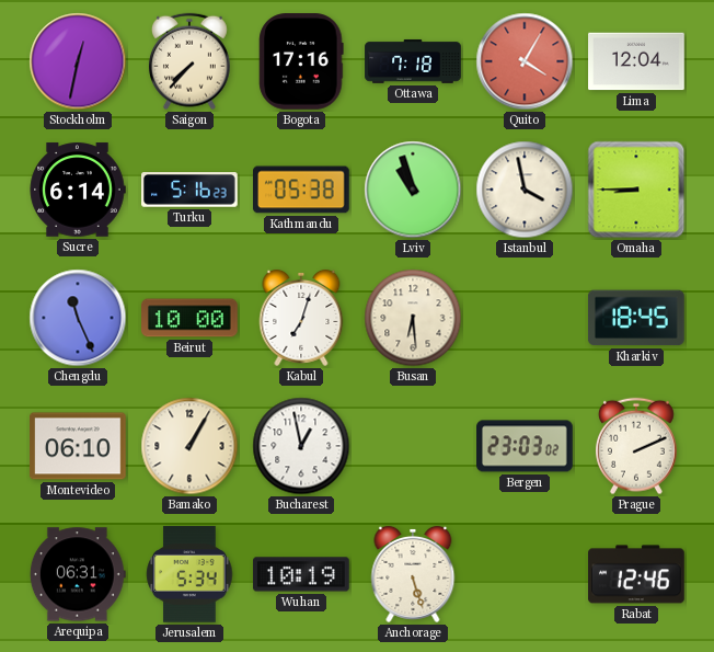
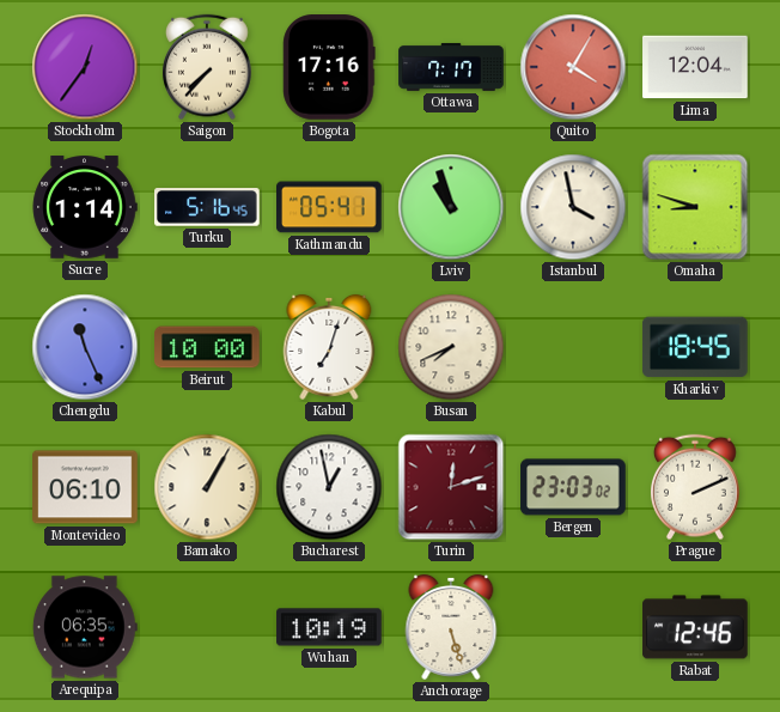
Stockholm: 12:32 -> 12:36 (85, 67)
Ottawa: 7:18 -> 7:17 (451, 67)
Sucre: 6:14 -> 1:14 (85, 207)
Turku: 5:16:23 -> 5:16:45 (207, 207)
Kathmandu: 05:38 -> 05:41 (330, 207)
Omaha: 8:45 -> 8:48 (695, 207)
Busan: 6:29 -> 7:41 (451, 347)
Turin: none -> 12:12 (451, 487)
Arequipa: 06:31 -> 06:35 (85, 627)
Jerusalem: 5:34 -> none (189, 574)
